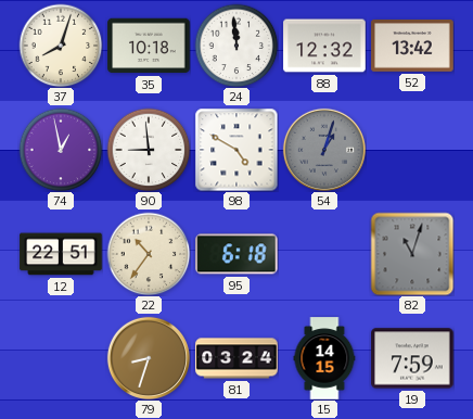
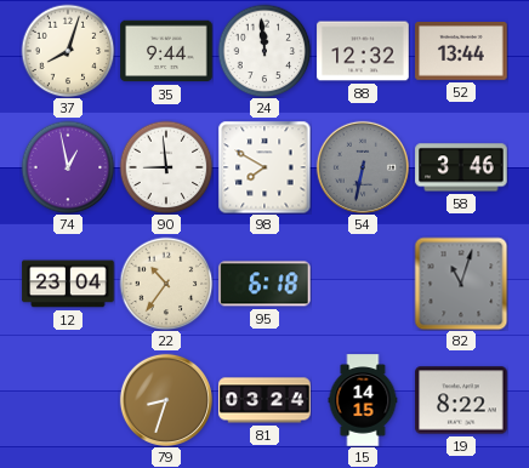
35: 10:18 -> 9:44 (166, 51)
52: 13:42 -> 13:44 (461, 52)
98: 4:50 -> 7:50 (264, 167)
54: 1:03 -> 6:32 (363, 167)
58: none -> 3:46 (461, 167)
12: 22:51 -> 23:04 (68, 284)
19: 7:59 -> 8:22 (461, 400)
